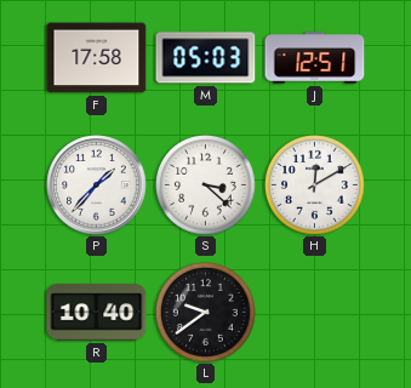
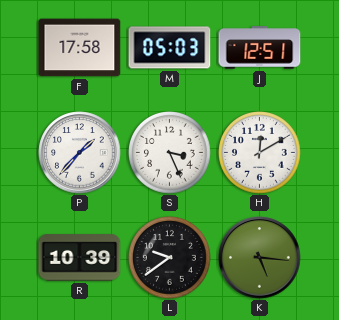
S: 3:22 -> 3:26 (170, 153)
R: 10:40 -> 10:39 (80, 258)
K: none -> 5:16 (260, 258)
